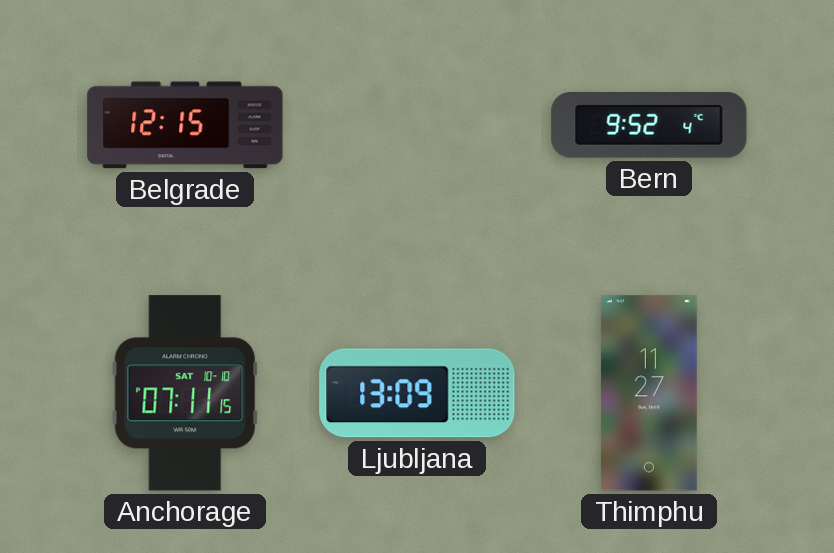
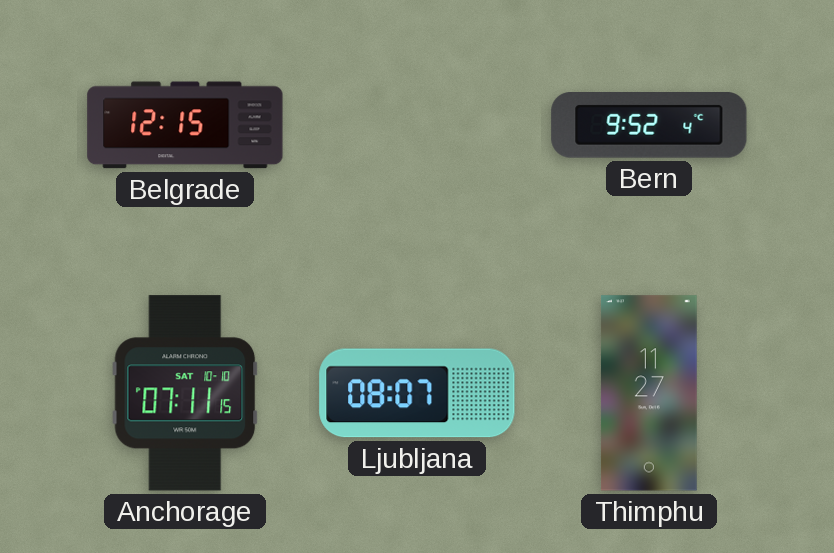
Ljubljana: 13:09 -> 08:07 (417, 393)
